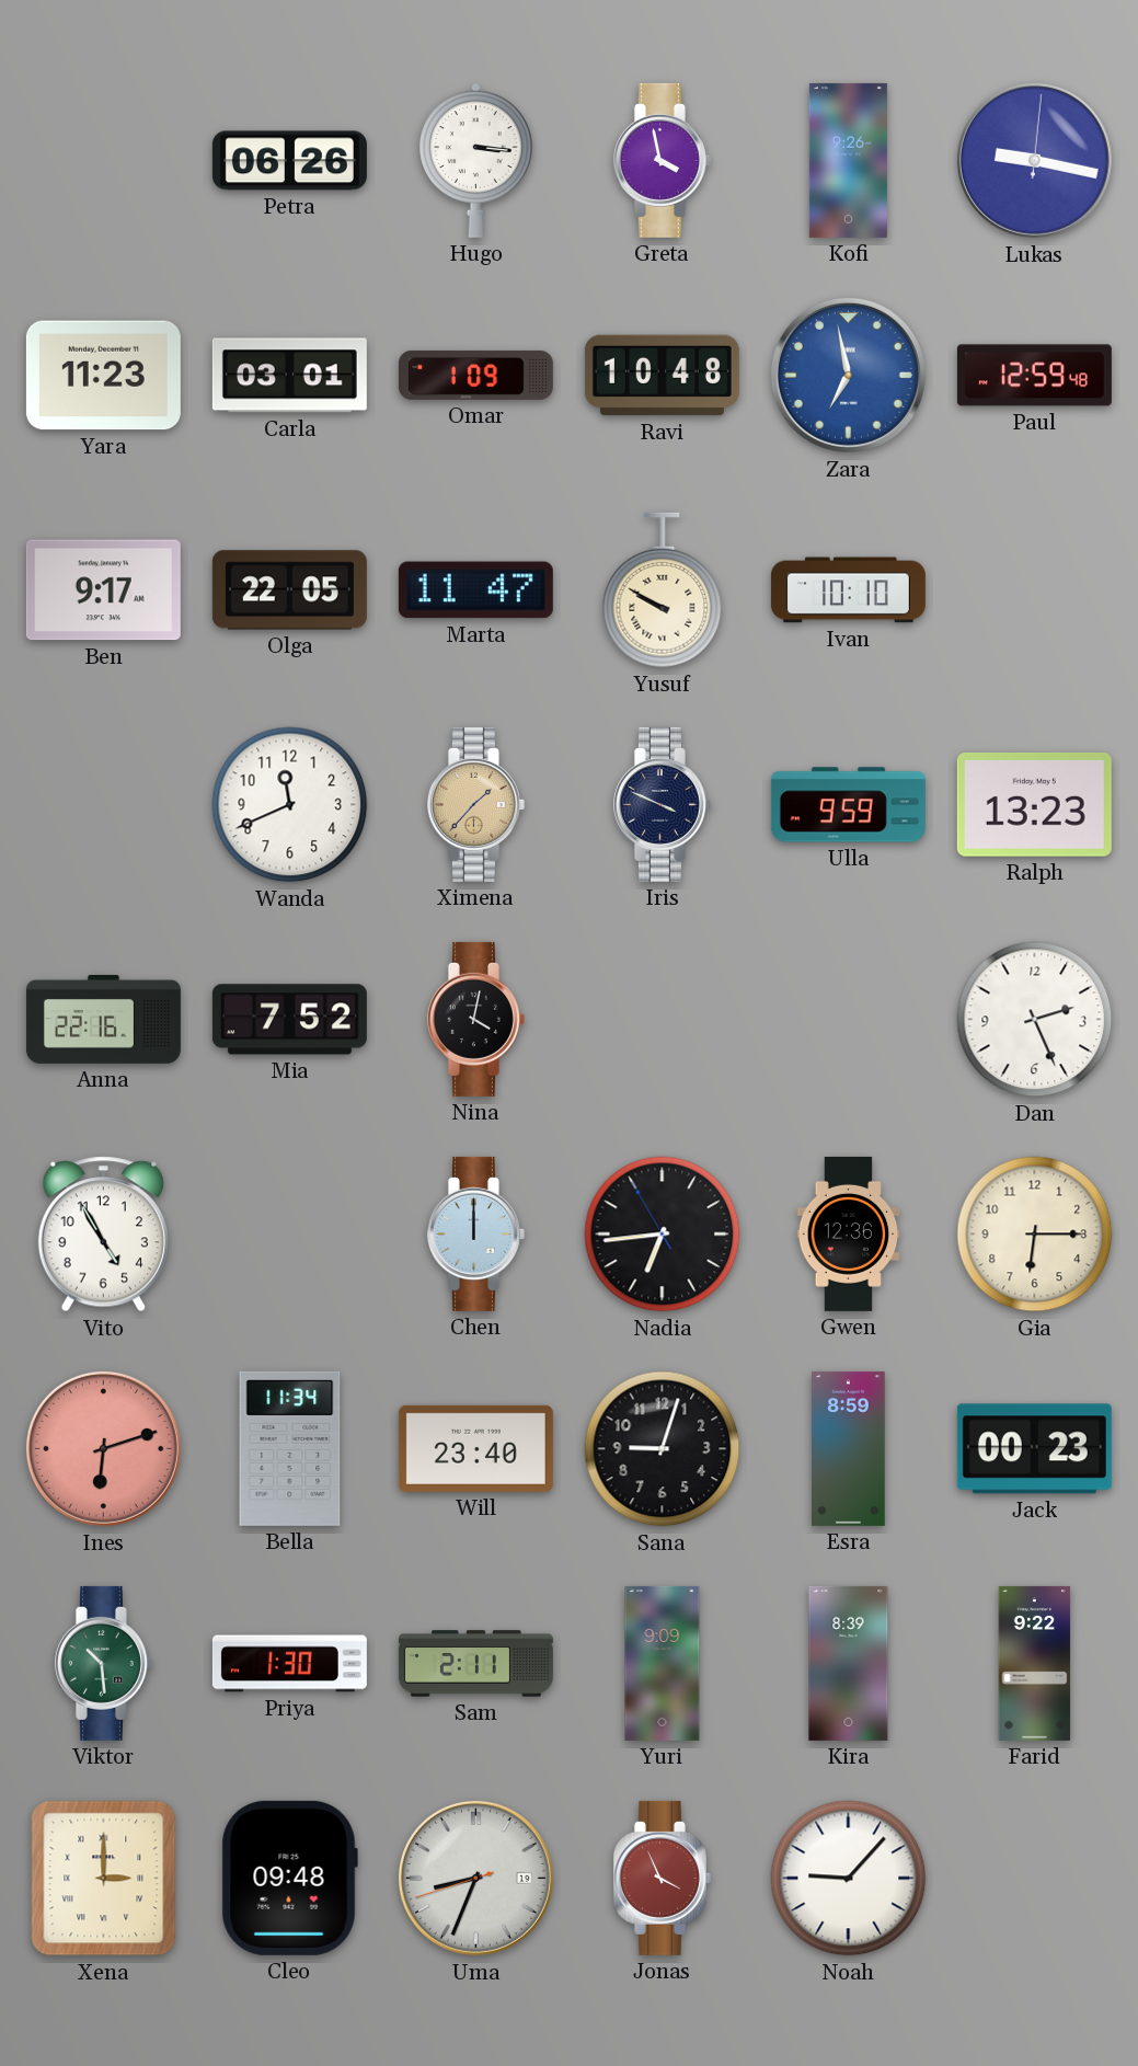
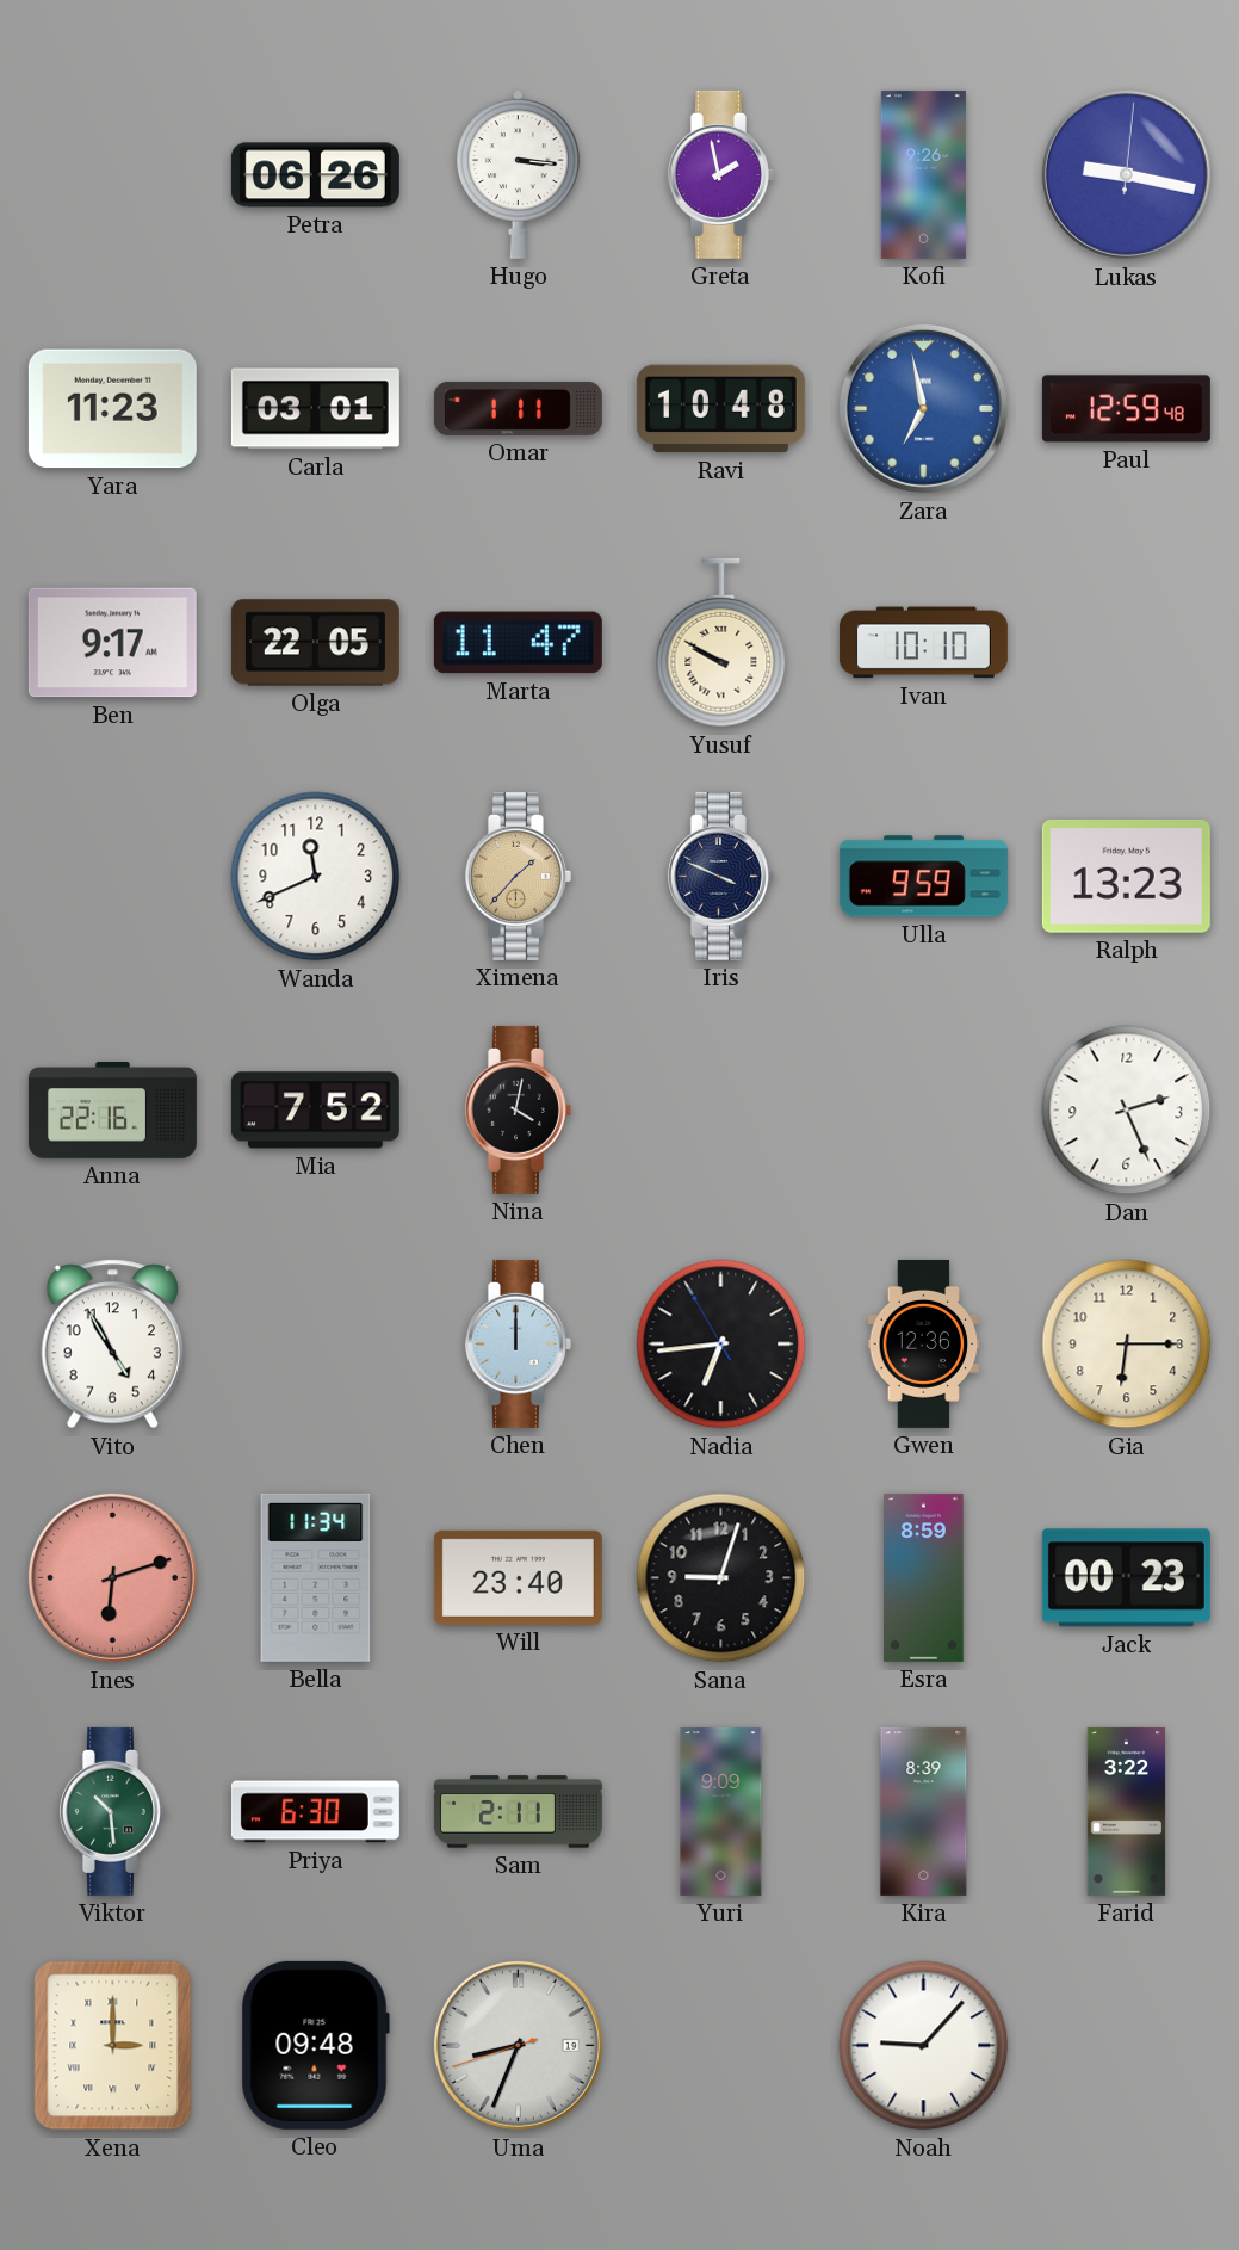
Greta: 3:58 -> 1:58 (720, 174)
Omar: 1:09 -> 1:11 (518, 408)
Priya: 1:30 -> 6:30 (315, 1812)
Farid: 9:22 -> 3:22 (1127, 1811)
Jonas: 3:56 -> none (662, 1878)
